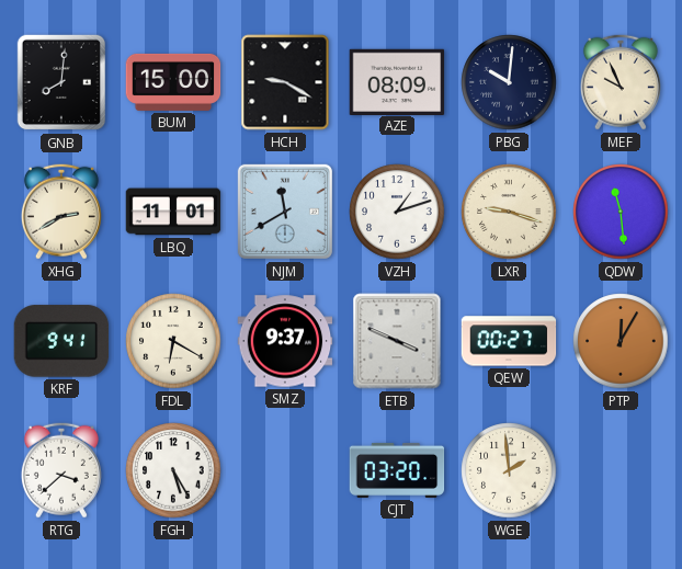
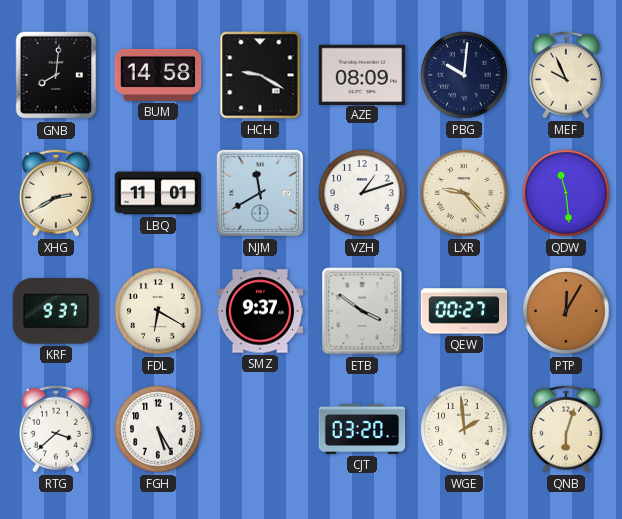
BUM: 15:00 -> 14:58 (158, 75)
LXR: 9:18 -> 9:23 (464, 193)
KRF: 9:41 -> 9:37 (56, 311)
ETB: 3:49 -> 3:51 (362, 311)
QNB: none -> 6:03 (566, 429)
